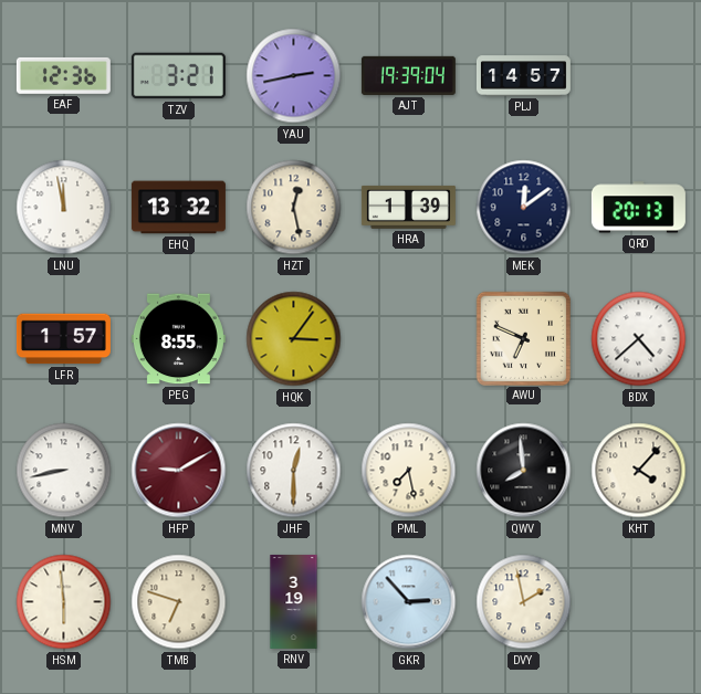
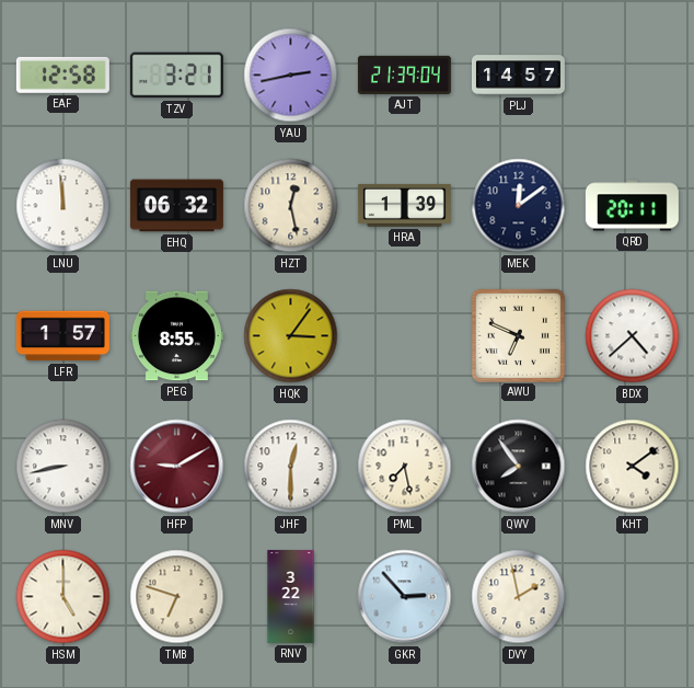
EAF: 12:36 -> 12:58 (62, 74)
AJT: 19:39 -> 21:39 (404, 74)
LNU: 11:58 -> 11:59 (63, 206)
EHQ: 13:32 -> 06:32 (176, 206)
QRD: 20:13 -> 20:11 (632, 206)
QWV: 7:59 -> 7:54 (519, 467)
KHT: 4:07 -> 4:09 (633, 467)
HSM: 5:59 -> 5:00 (63, 597)
RNV: 3:19 -> 3:22 (291, 596)
